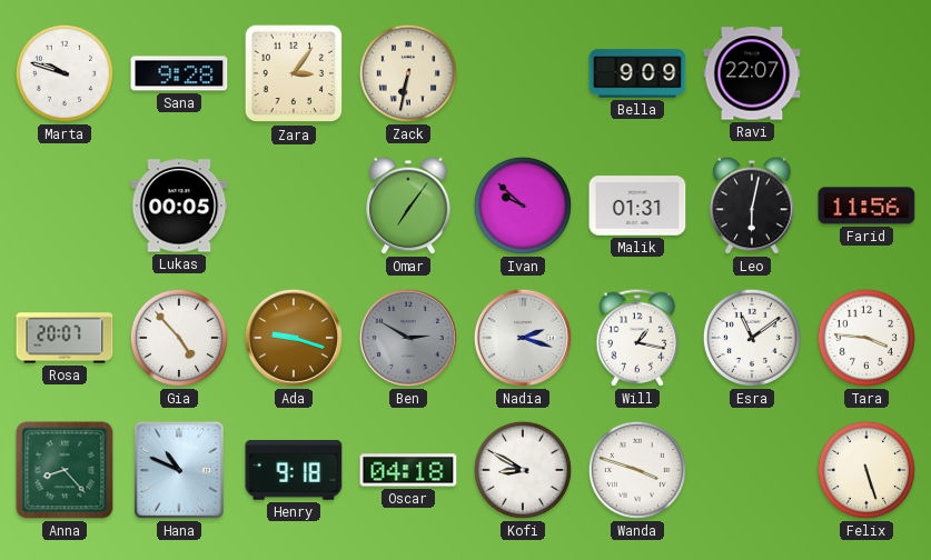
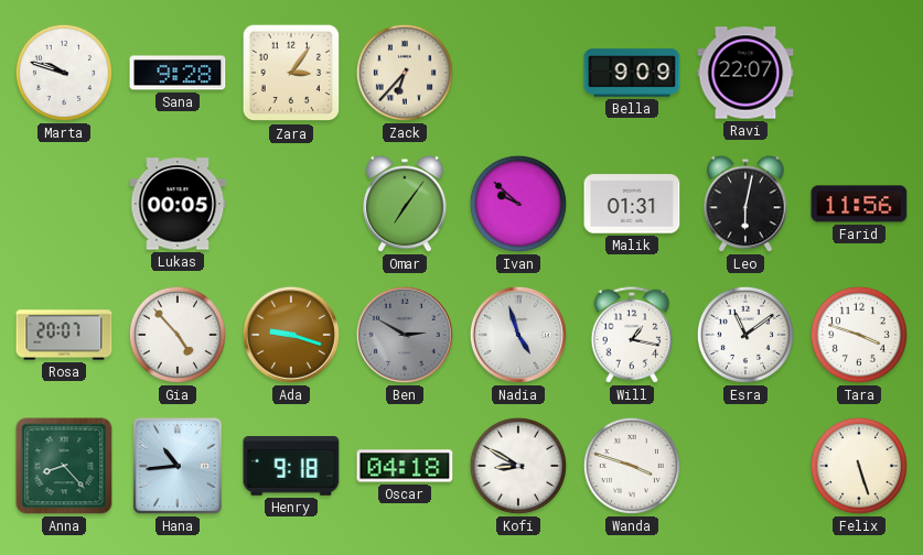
Zack: 6:32 -> 6:37 (405, 73)
Nadia: 2:18 -> 4:57 (518, 335)
Tara: 3:46 -> 3:48 (859, 335)
Hana: 10:49 -> 10:44 (178, 466)
